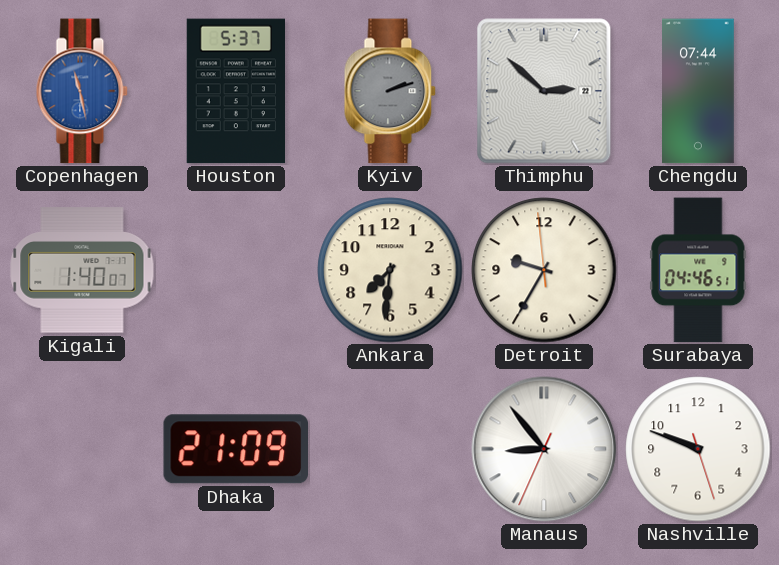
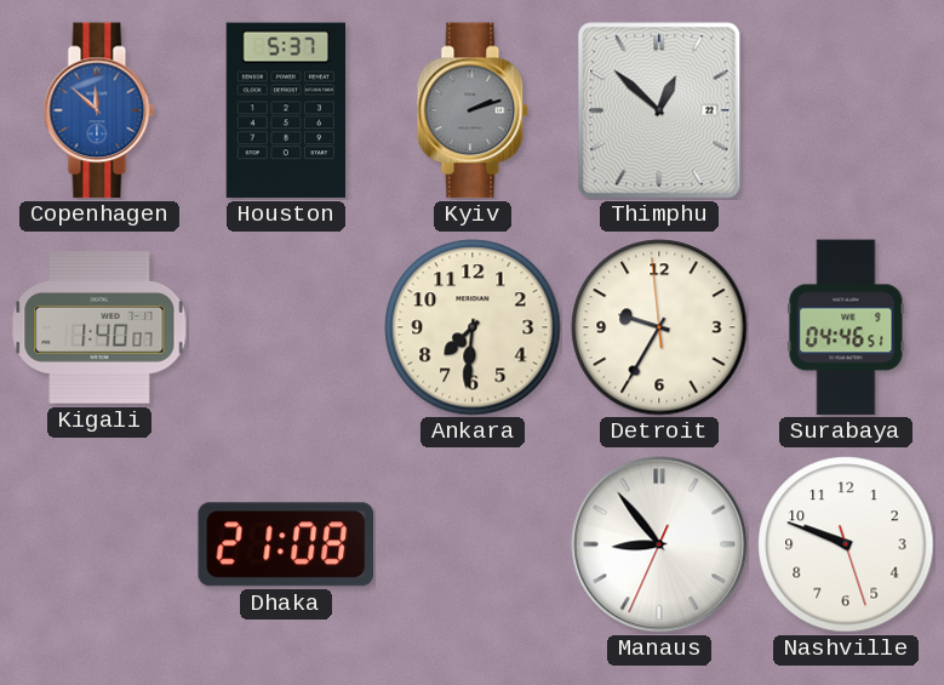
Copenhagen: 11:28 -> 11:52 (99, 110)
Thimphu: 2:52 -> 12:52 (659, 110)
Chengdu: 07:44 -> none (699, 91)
Dhaka: 21:09 -> 21:08 (285, 544)
